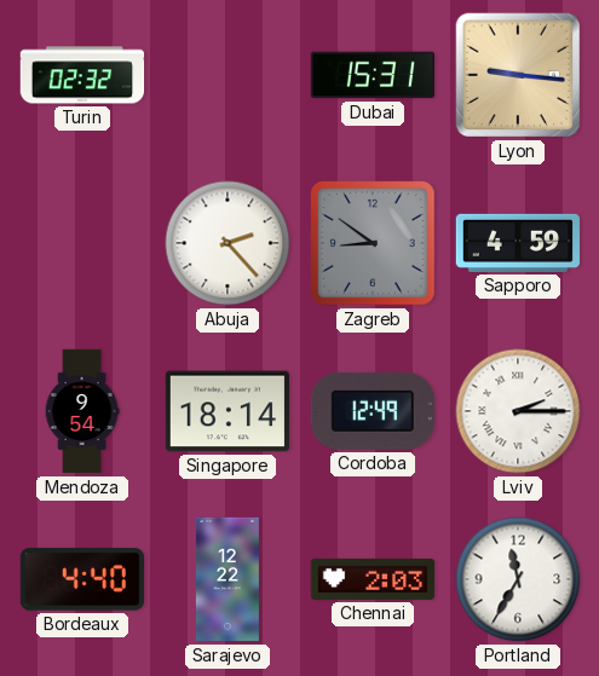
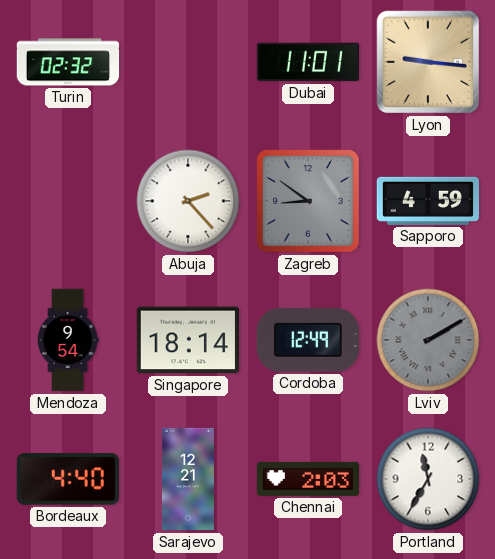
Dubai: 15:31 -> 11:01 (307, 62)
Lviv: 2:15 -> 2:10 (428, 340)
Lviv dial: white -> grey (428, 340)
Sarajevo: 12:22 -> 12:21 (188, 479)
